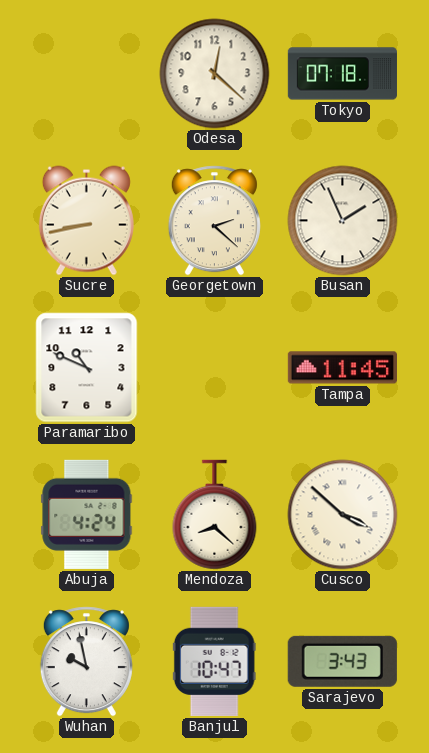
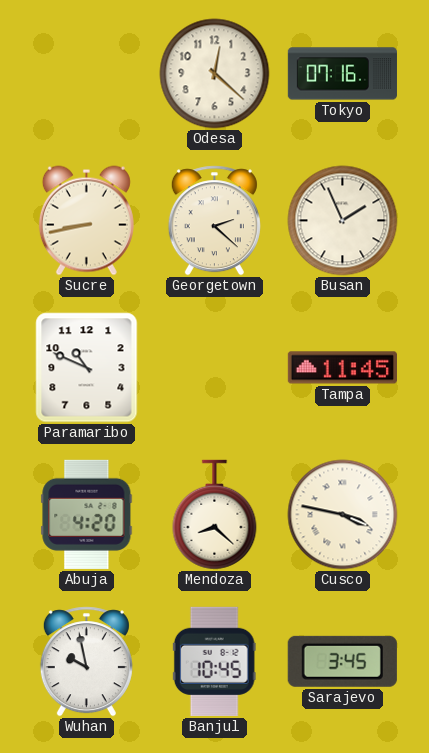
Tokyo: 07:18 -> 07:16 (342, 74)
Abuja: 4:24 -> 4:20 (87, 514)
Cusco: 3:52 -> 3:47 (343, 515)
Banjul: 10:47 -> 10:45 (214, 661)
Sarajevo: 3:43 -> 3:45 (342, 661)
